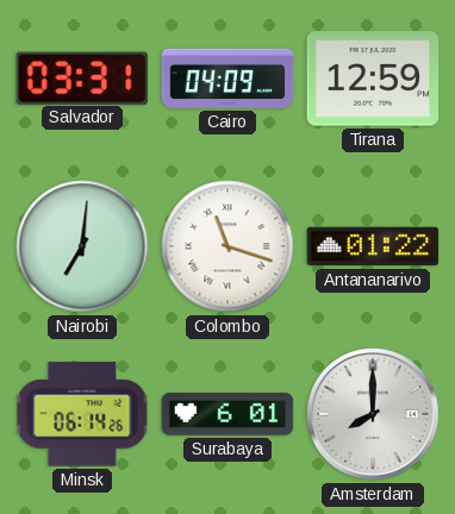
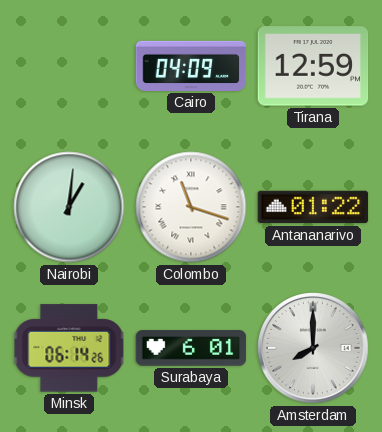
Salvador: 03:31 -> none (82, 77)
Nairobi: 7:01 -> 1:01 (69, 207)
